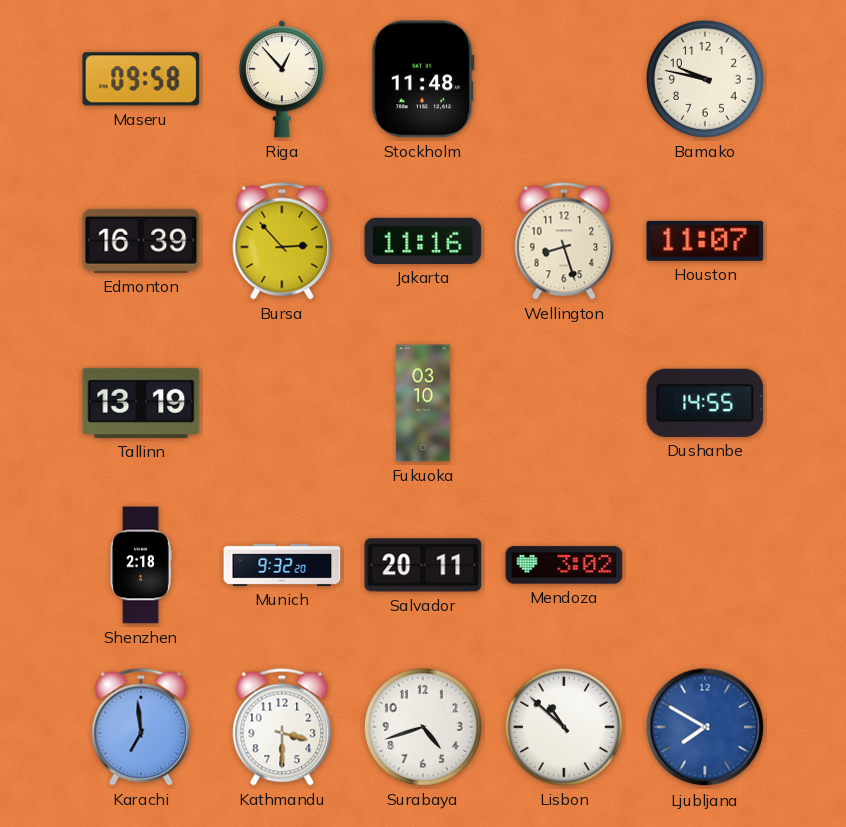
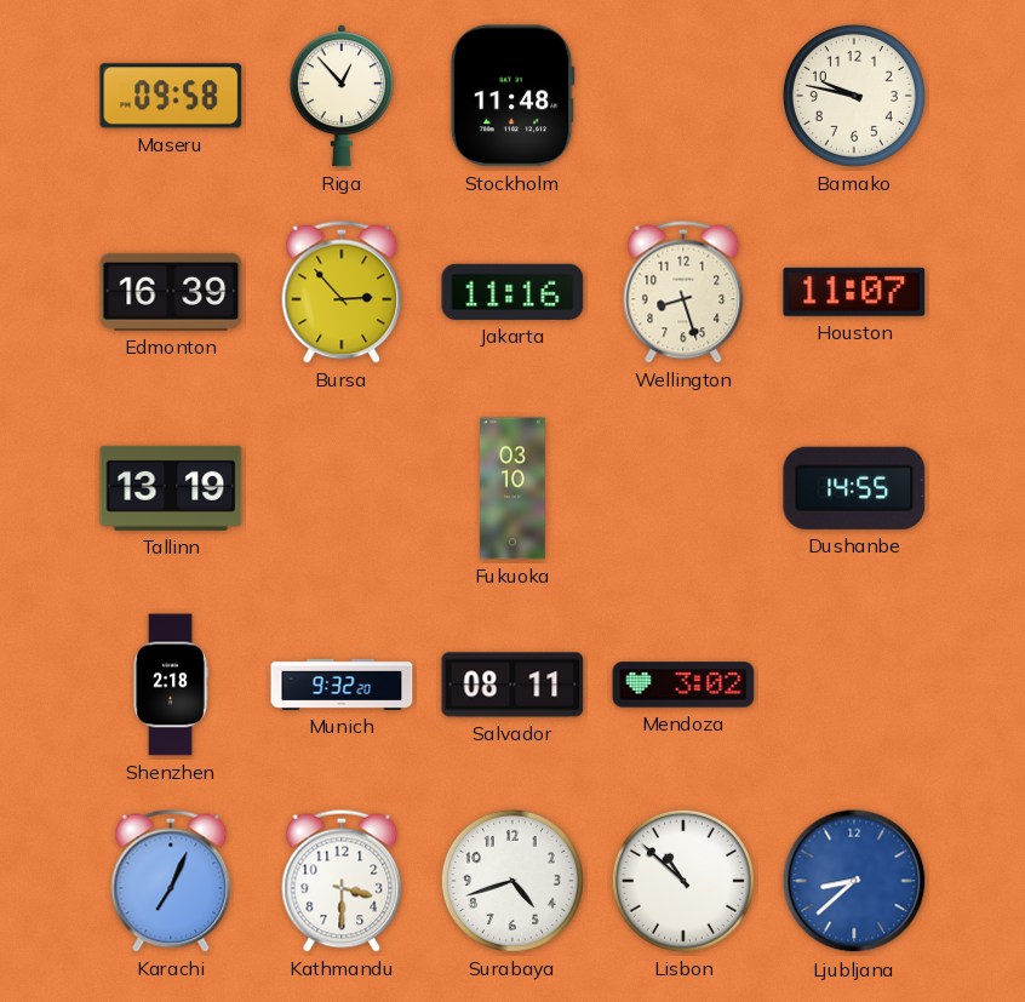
Salvador: 20:11 -> 08:11 (512, 685)
Karachi: 6:59 -> 7:04 (171, 881)
Ljubljana: 7:50 -> 8:38 (854, 881)
